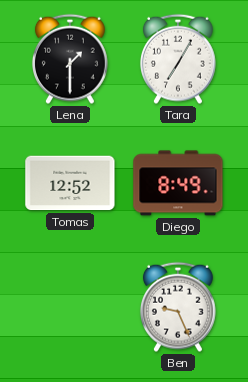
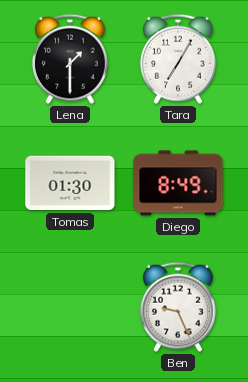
Tomas: 12:52 -> 01:30 (70, 183)
